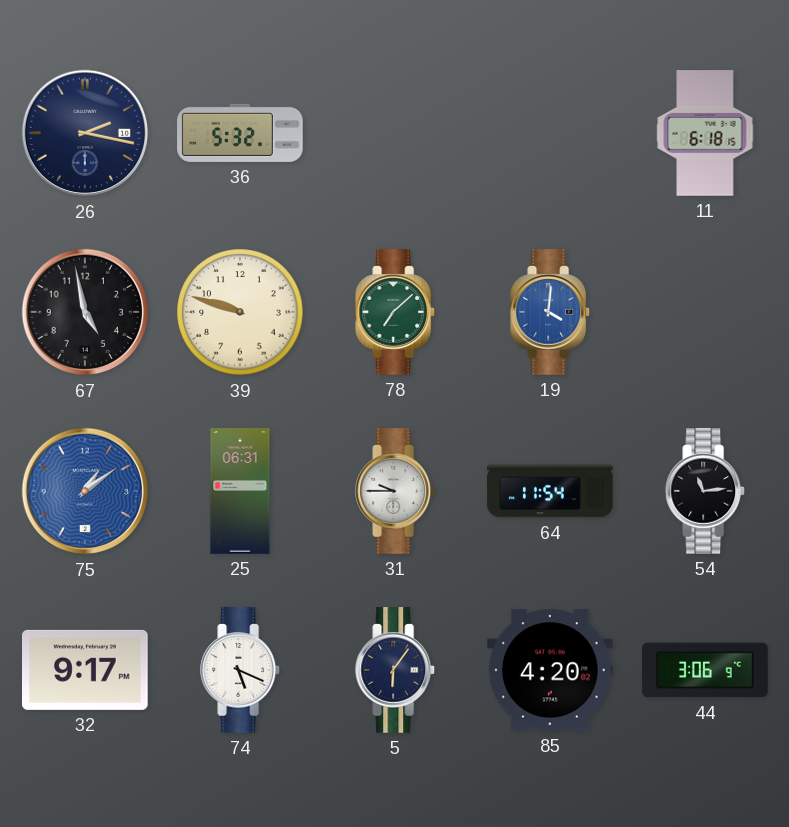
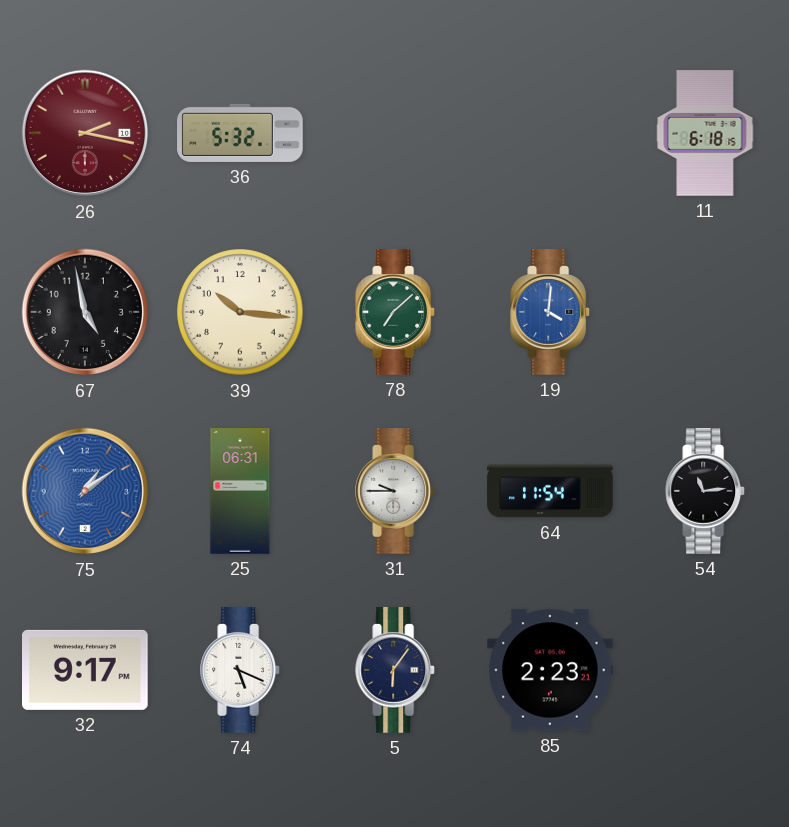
26 dial: navy -> burgundy (85, 133)
39: 9:48 -> 10:16 (240, 312)
85: 4:20 -> 2:23 (550, 670)
44: 3:06 -> none (705, 670)
